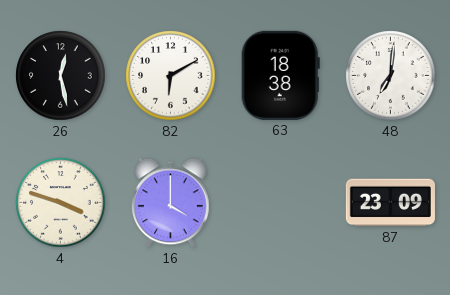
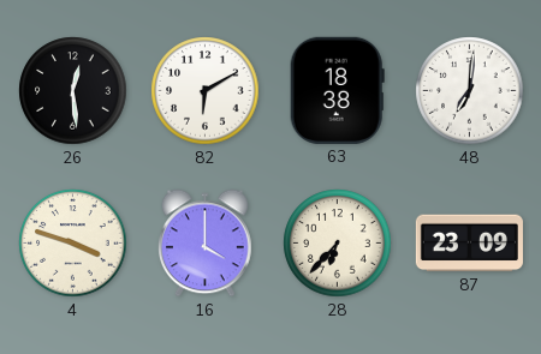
26: 12:28 -> 12:29 (73, 91)
28: none -> 6:37 (338, 244)
